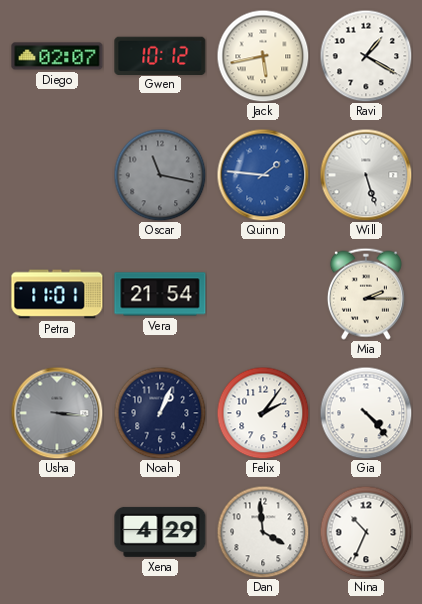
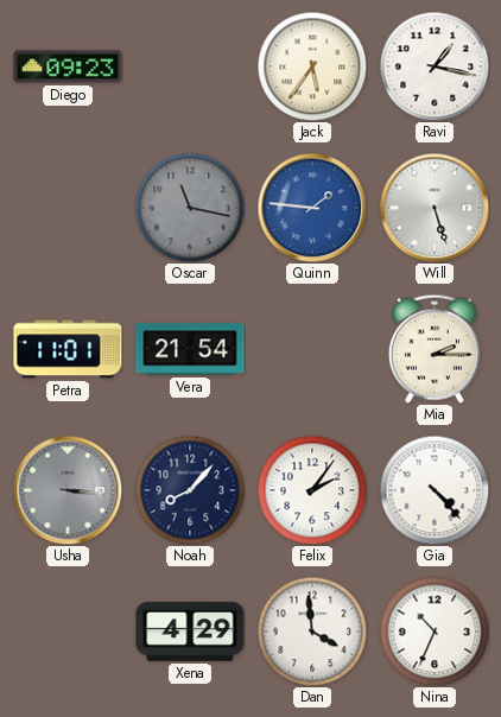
Diego: 02:07 -> 09:23 (68, 66)
Gwen: 10:12 -> none (160, 55)
Jack: 5:43 -> 5:36 (312, 66)
Ravi: 1:20 -> 1:17 (435, 66)
Noah: 1:04 -> 8:07 (190, 490)
